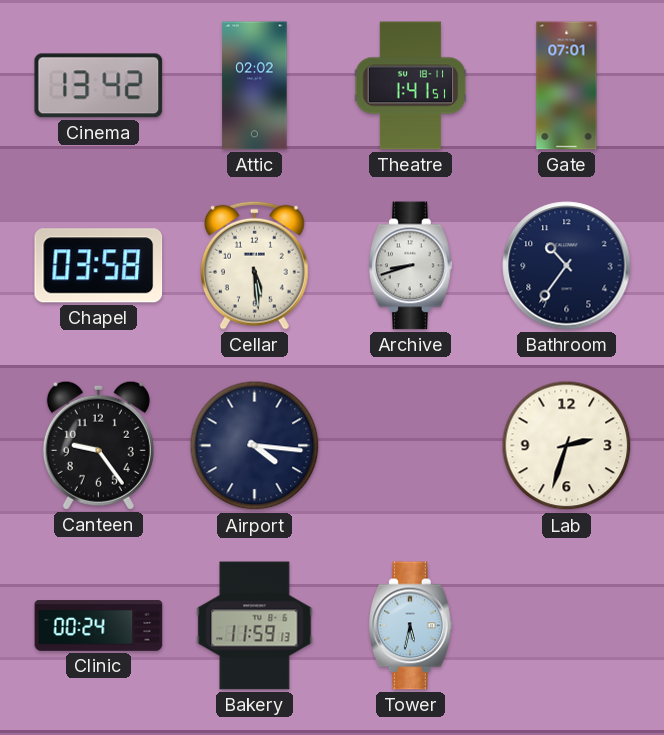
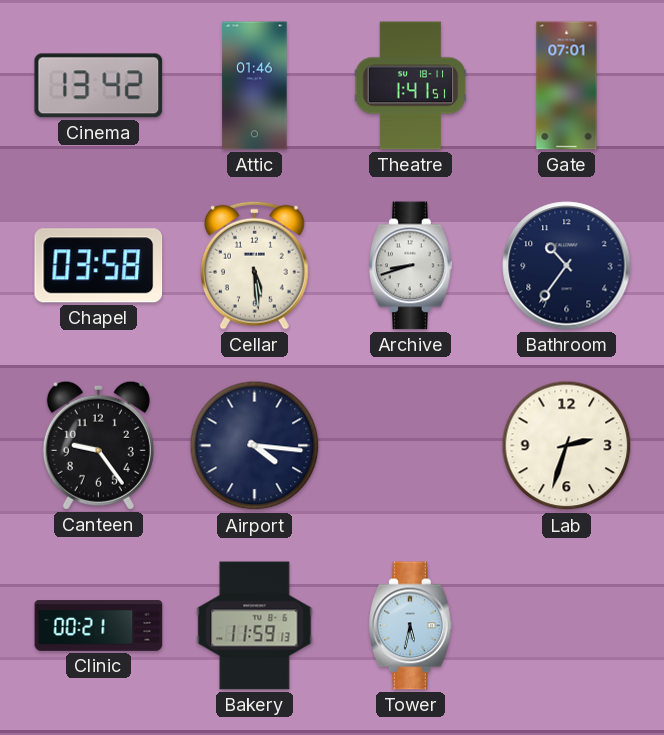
Attic: 02:02 -> 01:46 (255, 86)
Clinic: 00:24 -> 00:21 (99, 626)
